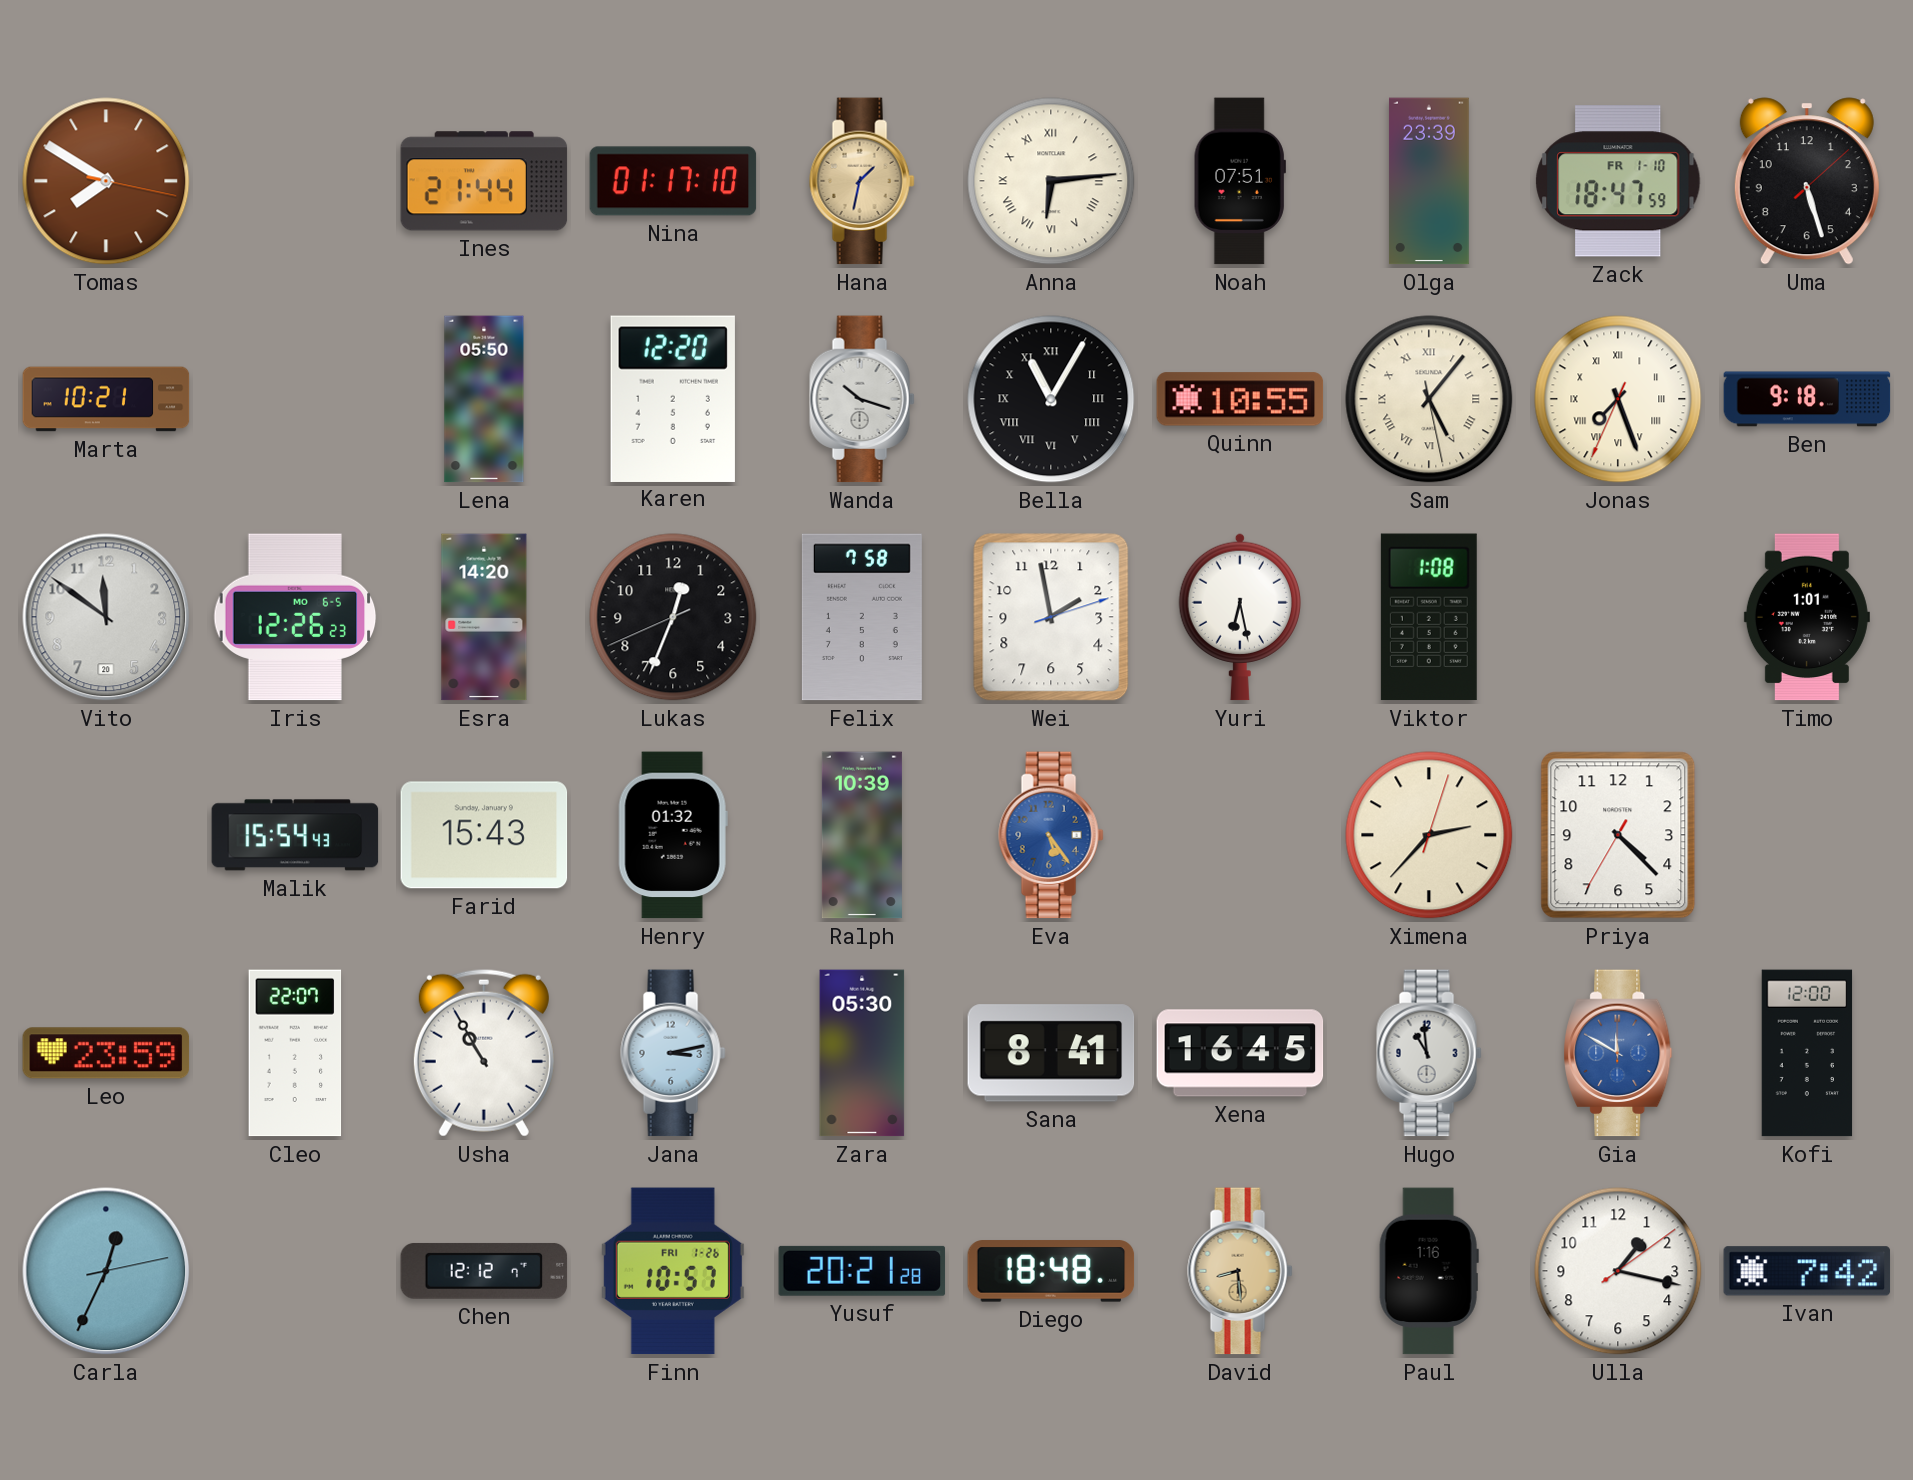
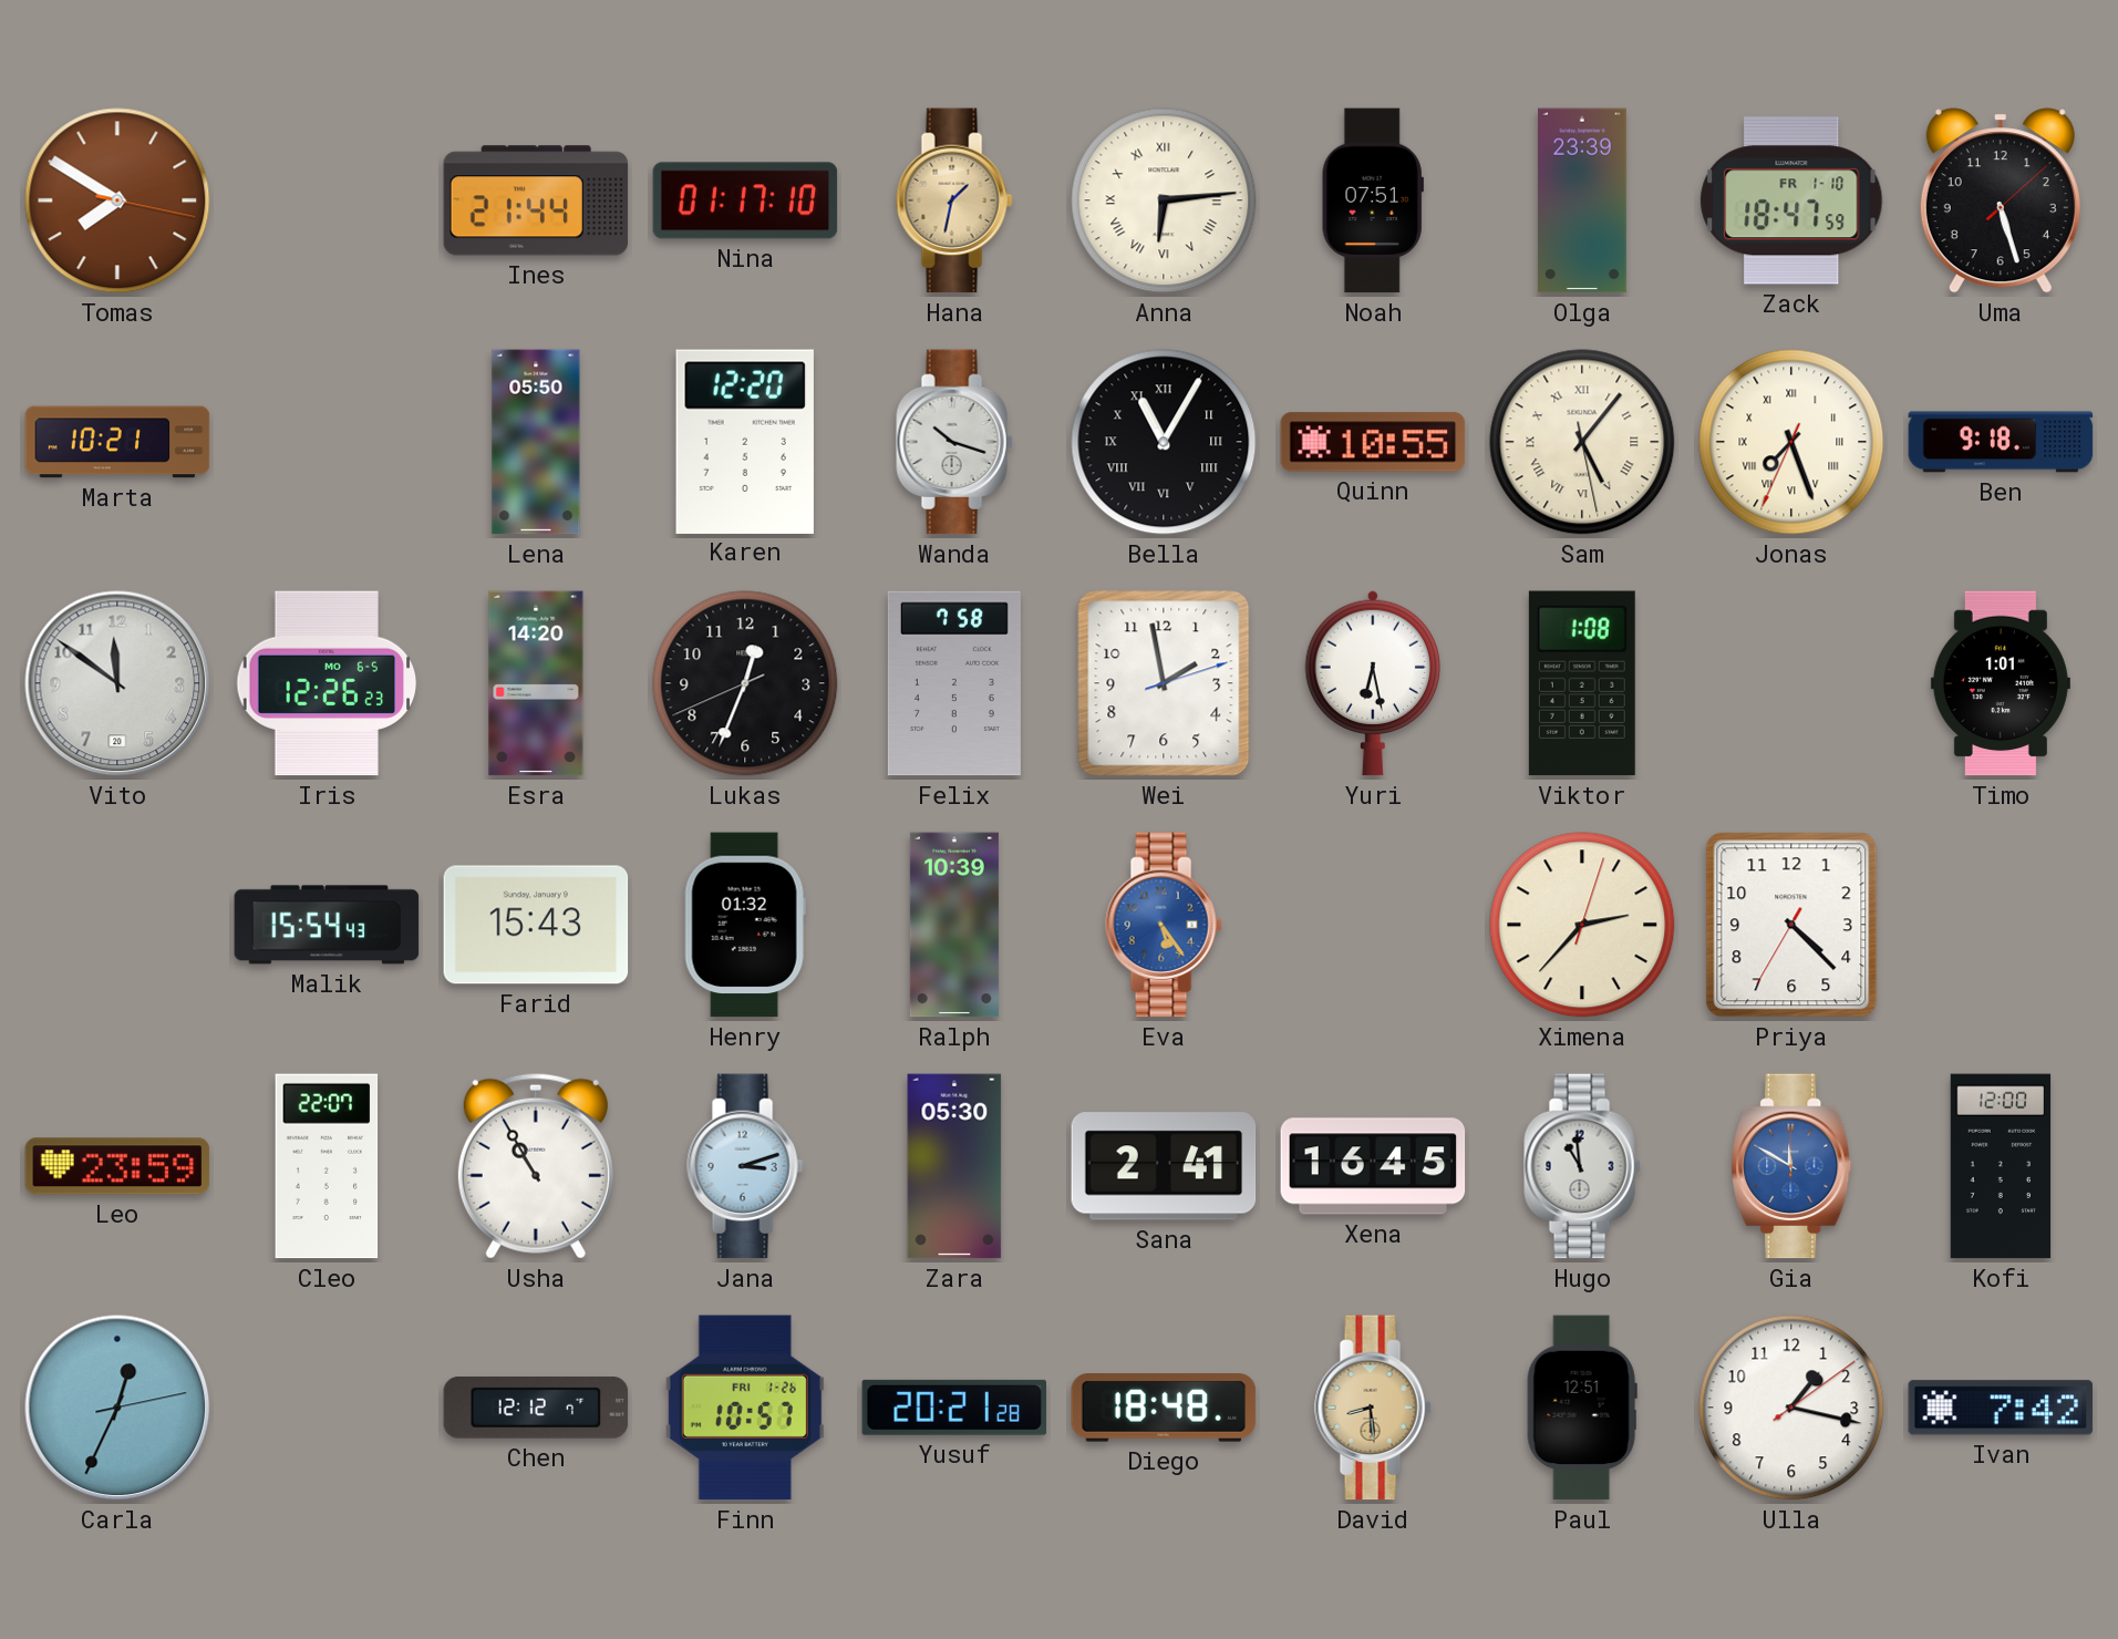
Jana: 3:13 -> 3:12 (745, 1166)
Sana: 8:41 -> 2:41 (1164, 1166)
Paul: 1:16 -> 12:51 (1582, 1408)
